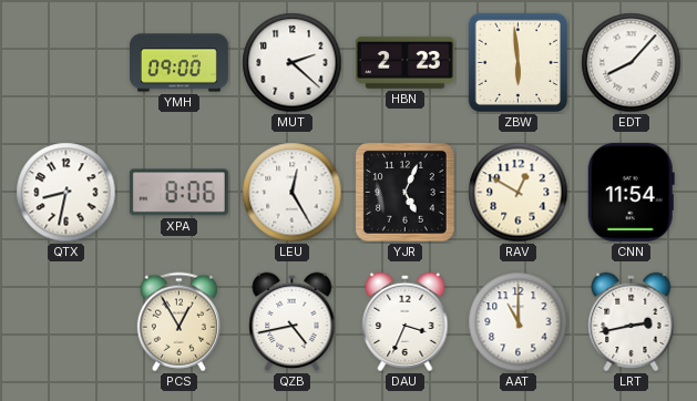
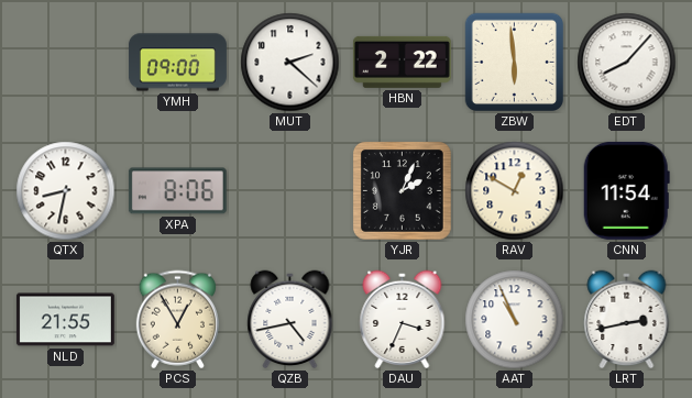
HBN: 2:23 -> 2:22 (402, 62)
LEU: 12:25 -> none (293, 193)
YJR: 5:04 -> 2:04 (403, 191)
NLD: none -> 21:55 (65, 320)
AAT: 11:00 -> 10:56 (515, 320)
